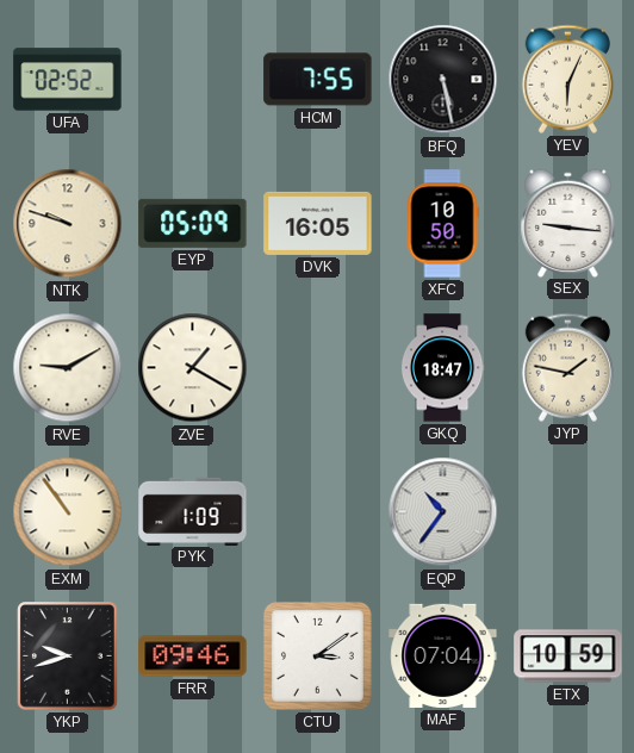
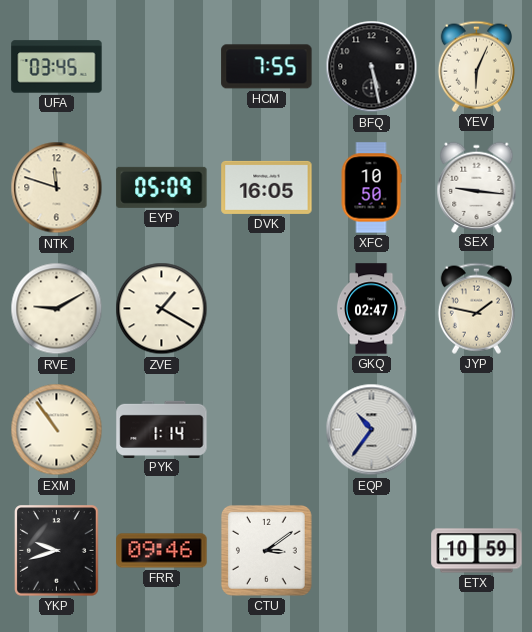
UFA: 02:52 -> 03:45 (57, 67)
NTK: 9:48 -> 11:48 (57, 188)
GKQ: 18:47 -> 02:47 (371, 309)
PYK: 1:09 -> 1:14 (162, 429)
MAF: 07:04 -> none (443, 655)
